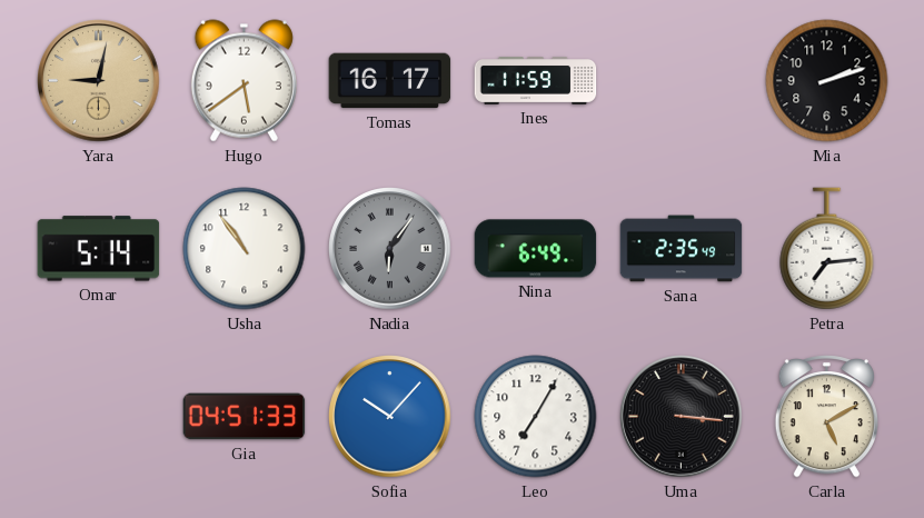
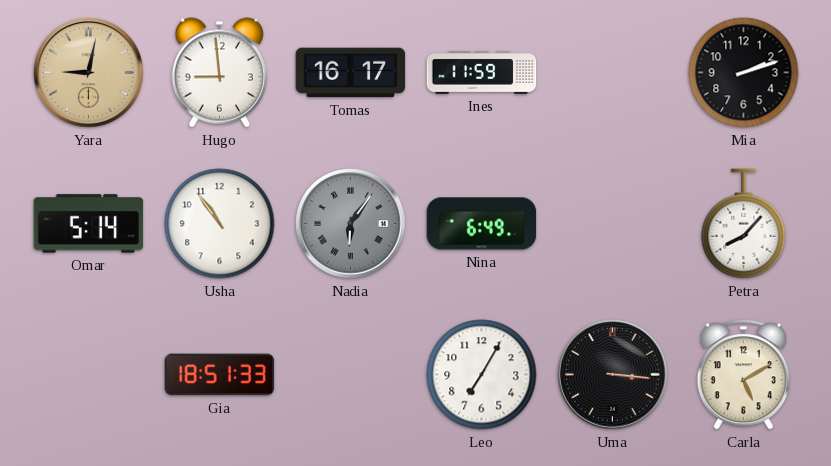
Hugo: 5:39 -> 8:59 (219, 73)
Sana: 2:35 -> none (682, 249)
Petra: 7:14 -> 8:07 (744, 224)
Gia: 04:51 -> 18:51 (220, 375)
Sofia: 10:07 -> none (390, 417)
